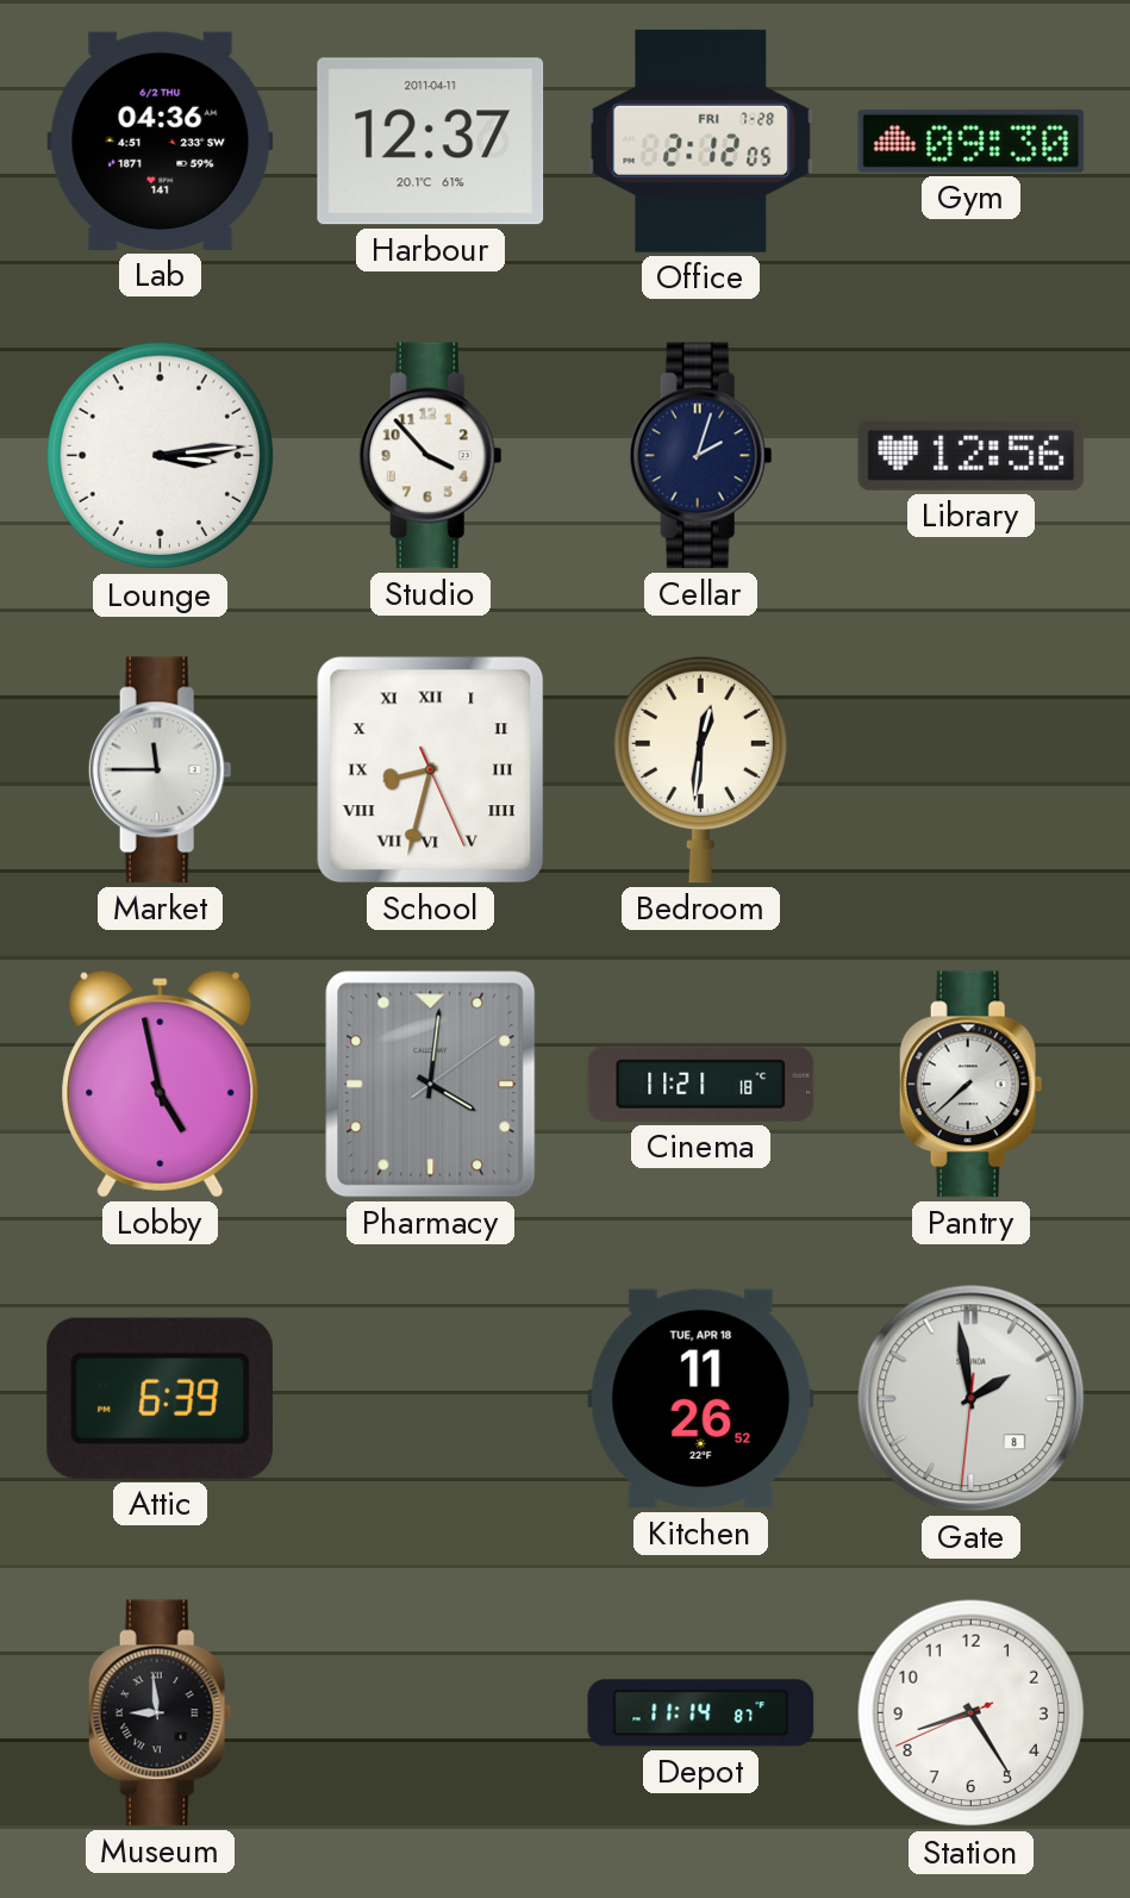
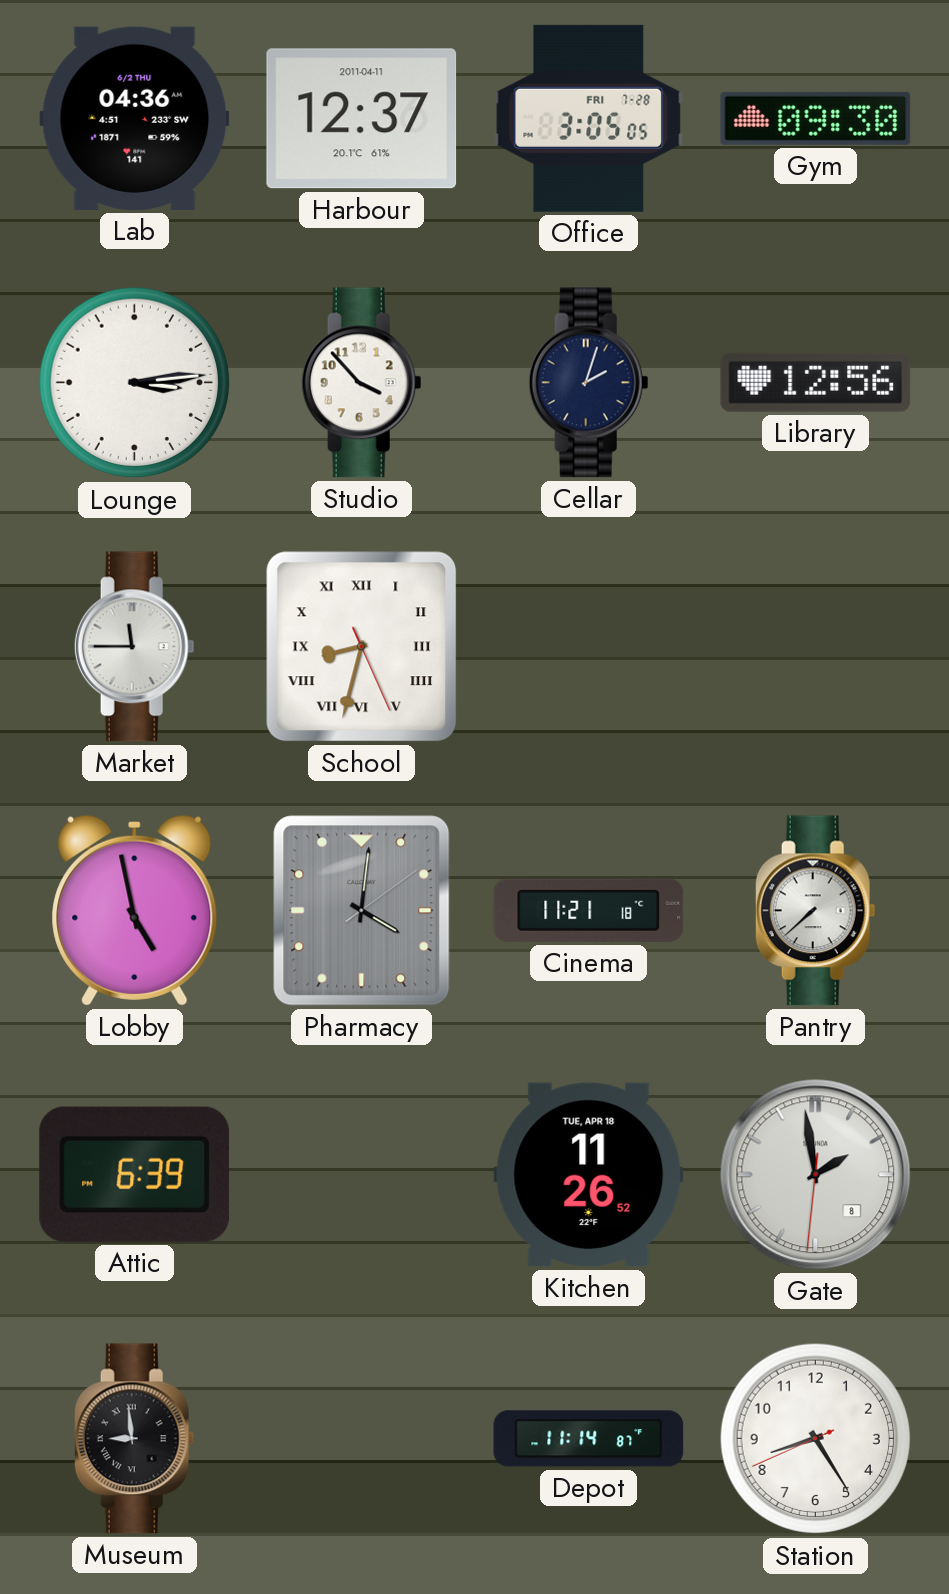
Office: 2:12 -> 3:05 (589, 118)
Bedroom: 12:31 -> none (700, 769)
